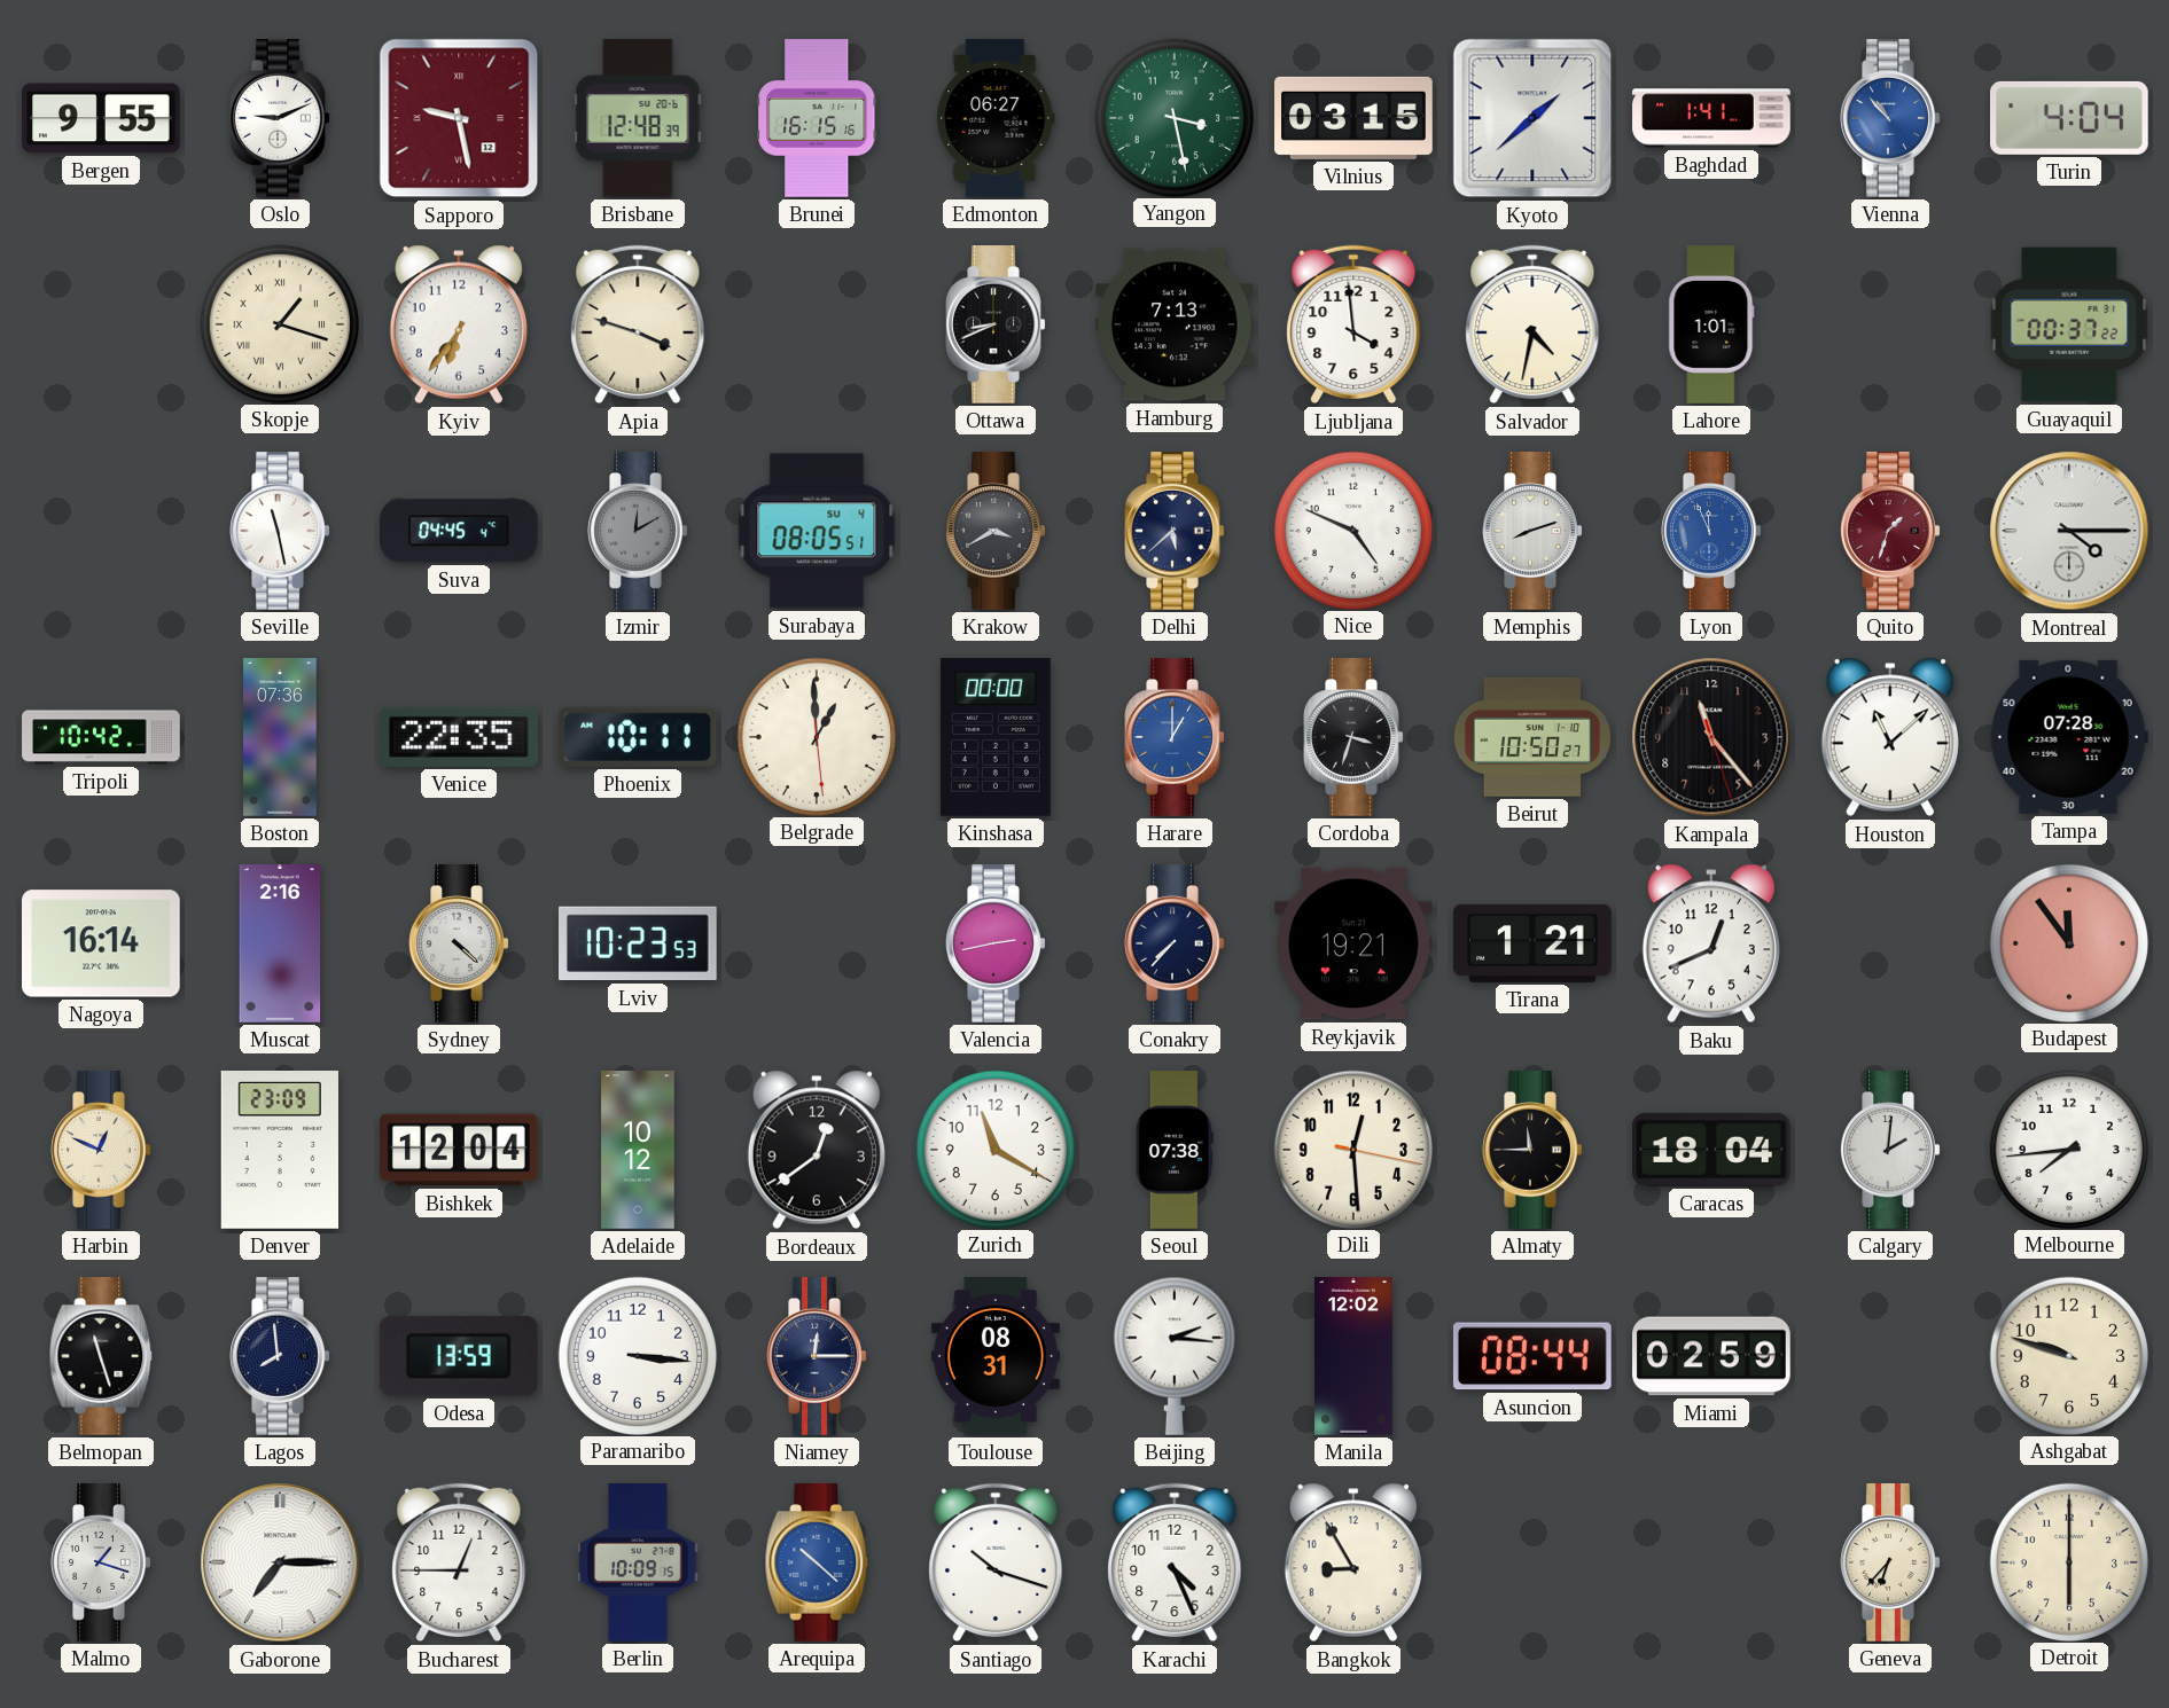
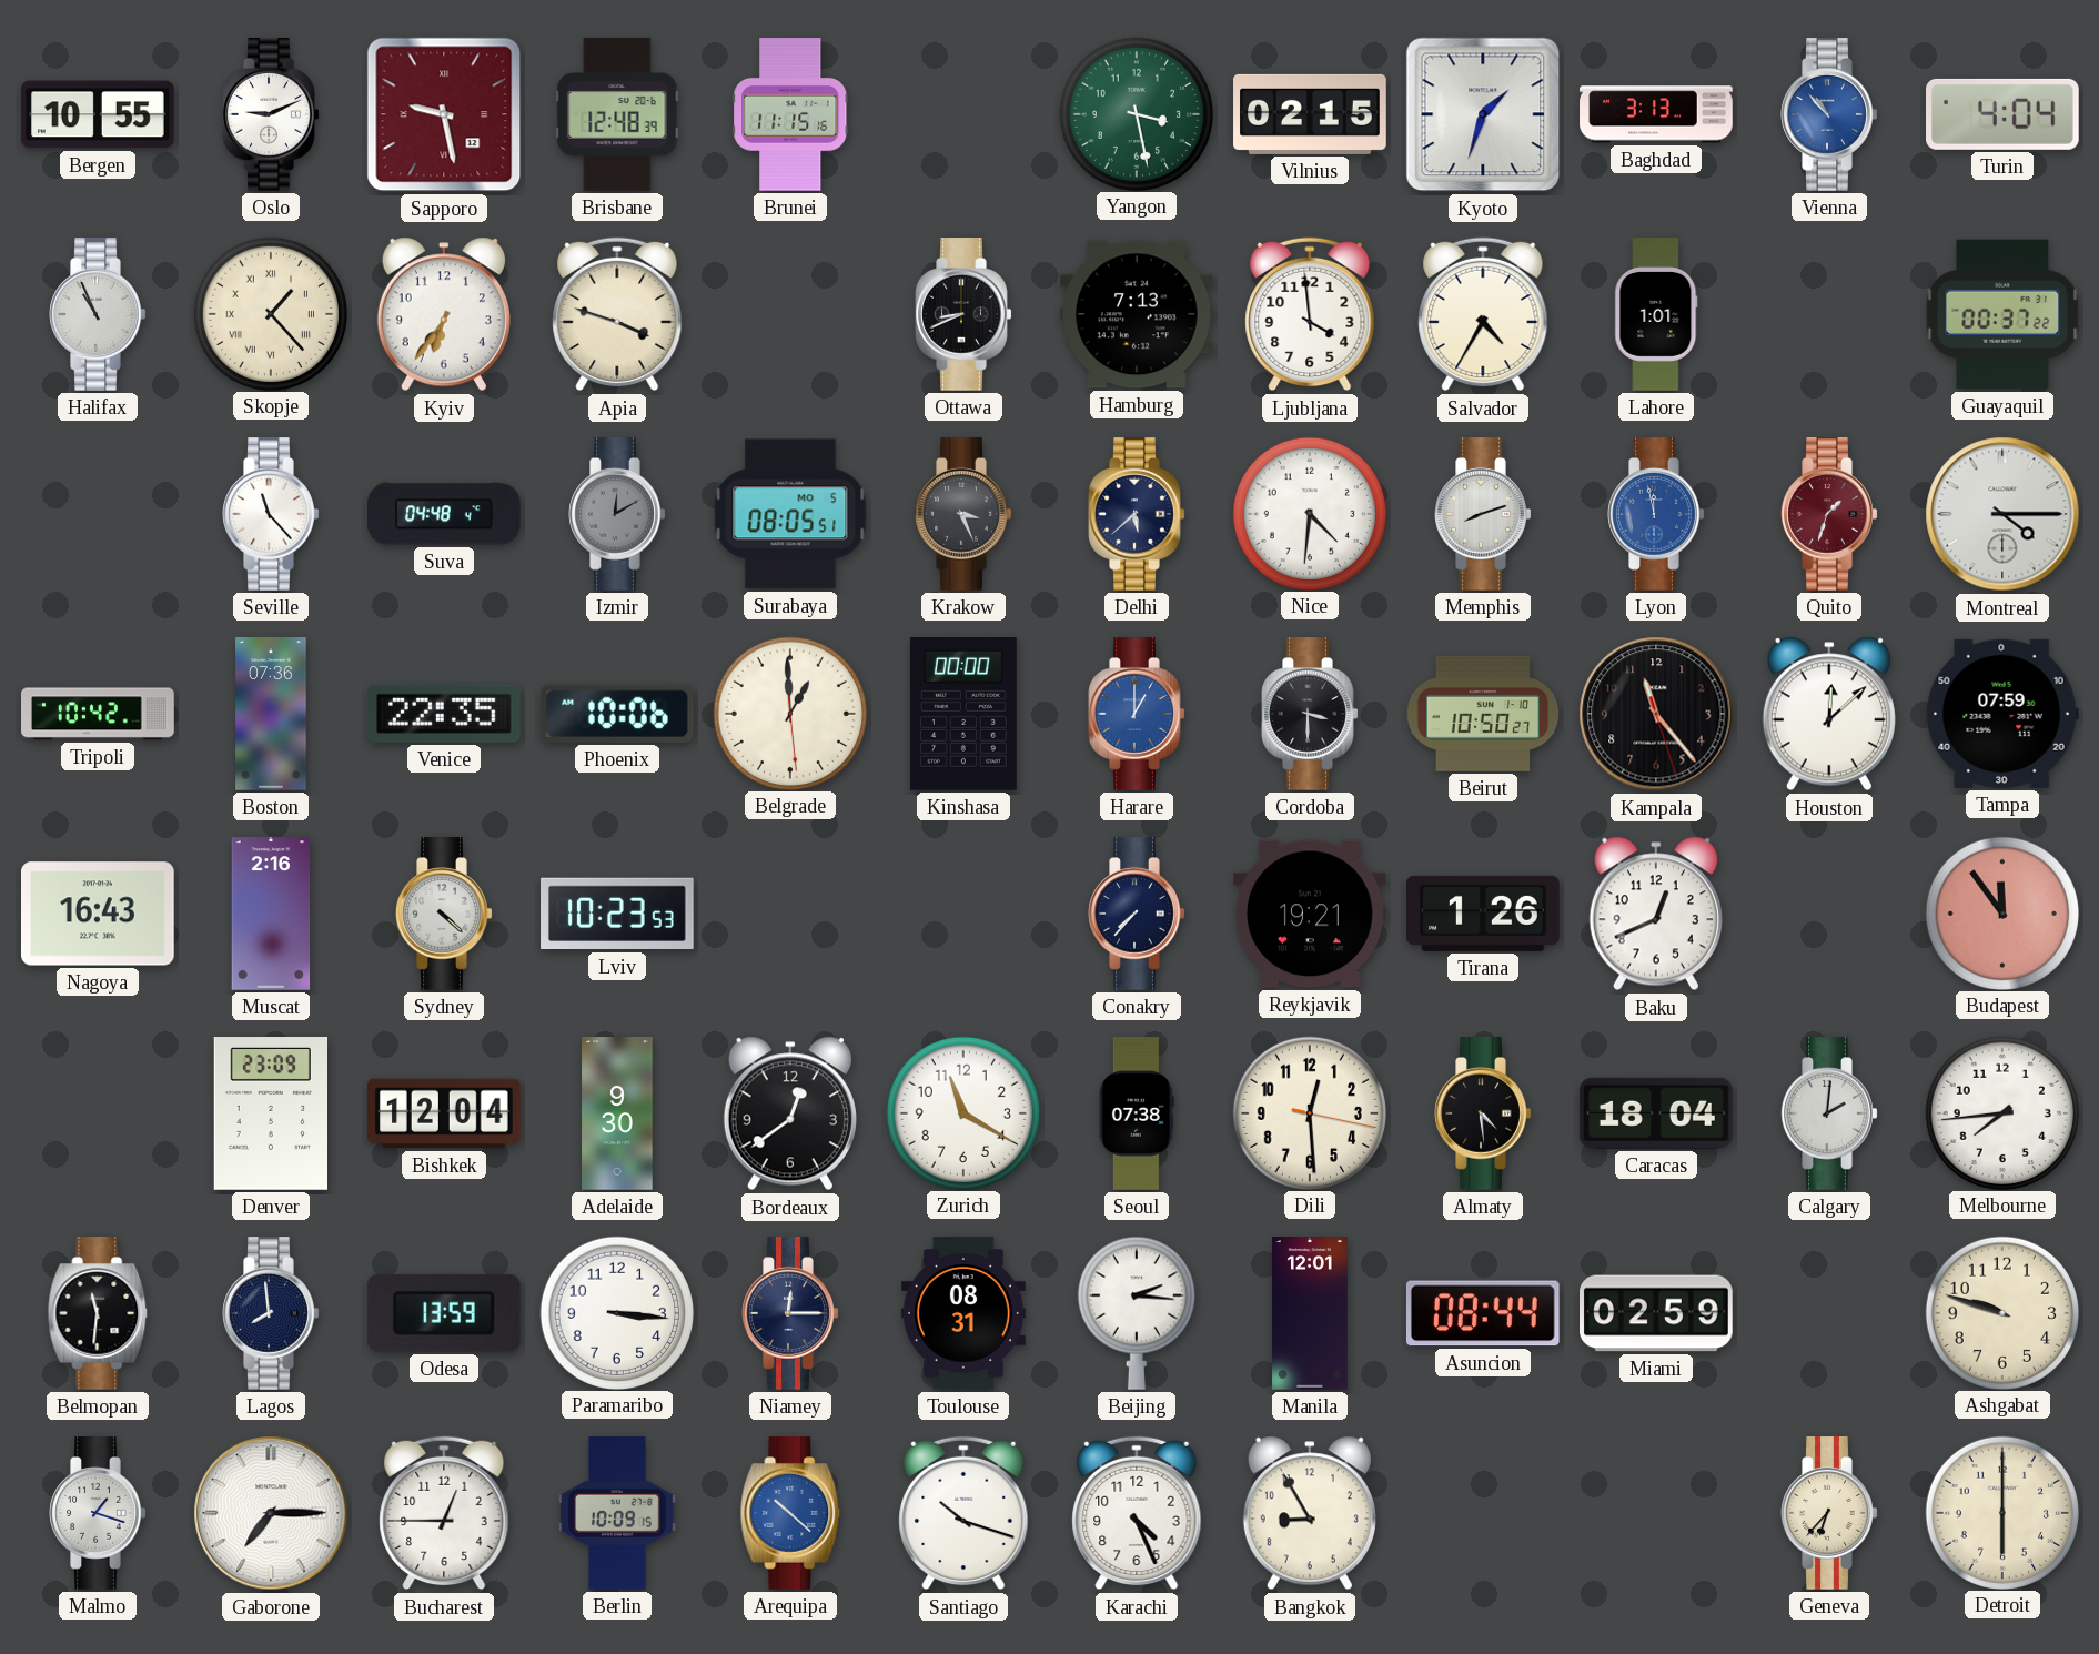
Bergen: 9:55 -> 10:55 (98, 114)
Brunei: 16:15 -> 11:15 (790, 114)
Edmonton: 06:27 -> none (996, 118)
Vilnius: 03:15 -> 02:15 (1310, 114)
Kyoto: 1:38 -> 1:33 (1483, 114)
Baghdad: 1:41 -> 3:13 (1656, 114)
Halifax: none -> 10:56 (98, 315)
Skopje: 1:18 -> 1:23 (270, 313)
Salvador: 4:32 -> 4:35 (1483, 314)
Seville: 11:28 -> 11:23 (271, 515)
Suva: 04:45 -> 04:48 (445, 514)
Surabaya date: SU 4 -> MO 5 (790, 514)
Krakow: 3:40 -> 3:26 (963, 515)
Nice: 4:49 -> 4:31 (1309, 513)
Lyon: 11:56 -> 11:58 (1656, 515)
Phoenix: 10:11 -> 10:06 (617, 714)
Cordoba: 3:33 -> 3:30 (1310, 715)
Houston: 11:08 -> 12:08 (1829, 714)
Tampa: 07:28 -> 07:59 (2002, 714)
Nagoya: 16:14 -> 16:43 (99, 914)
Valencia: 2:43 -> none (996, 945)
Tirana: 1:21 -> 1:26 (1483, 914)
Harbin: 12:49 -> none (101, 1151)
Adelaide: 10:12 -> 9:30 (617, 1113)
Almaty: 11:45 -> 4:29 (1483, 1115)
Belmopan: 11:27 -> 11:31 (98, 1314)
Manila: 12:02 -> 12:01 (1310, 1313)
